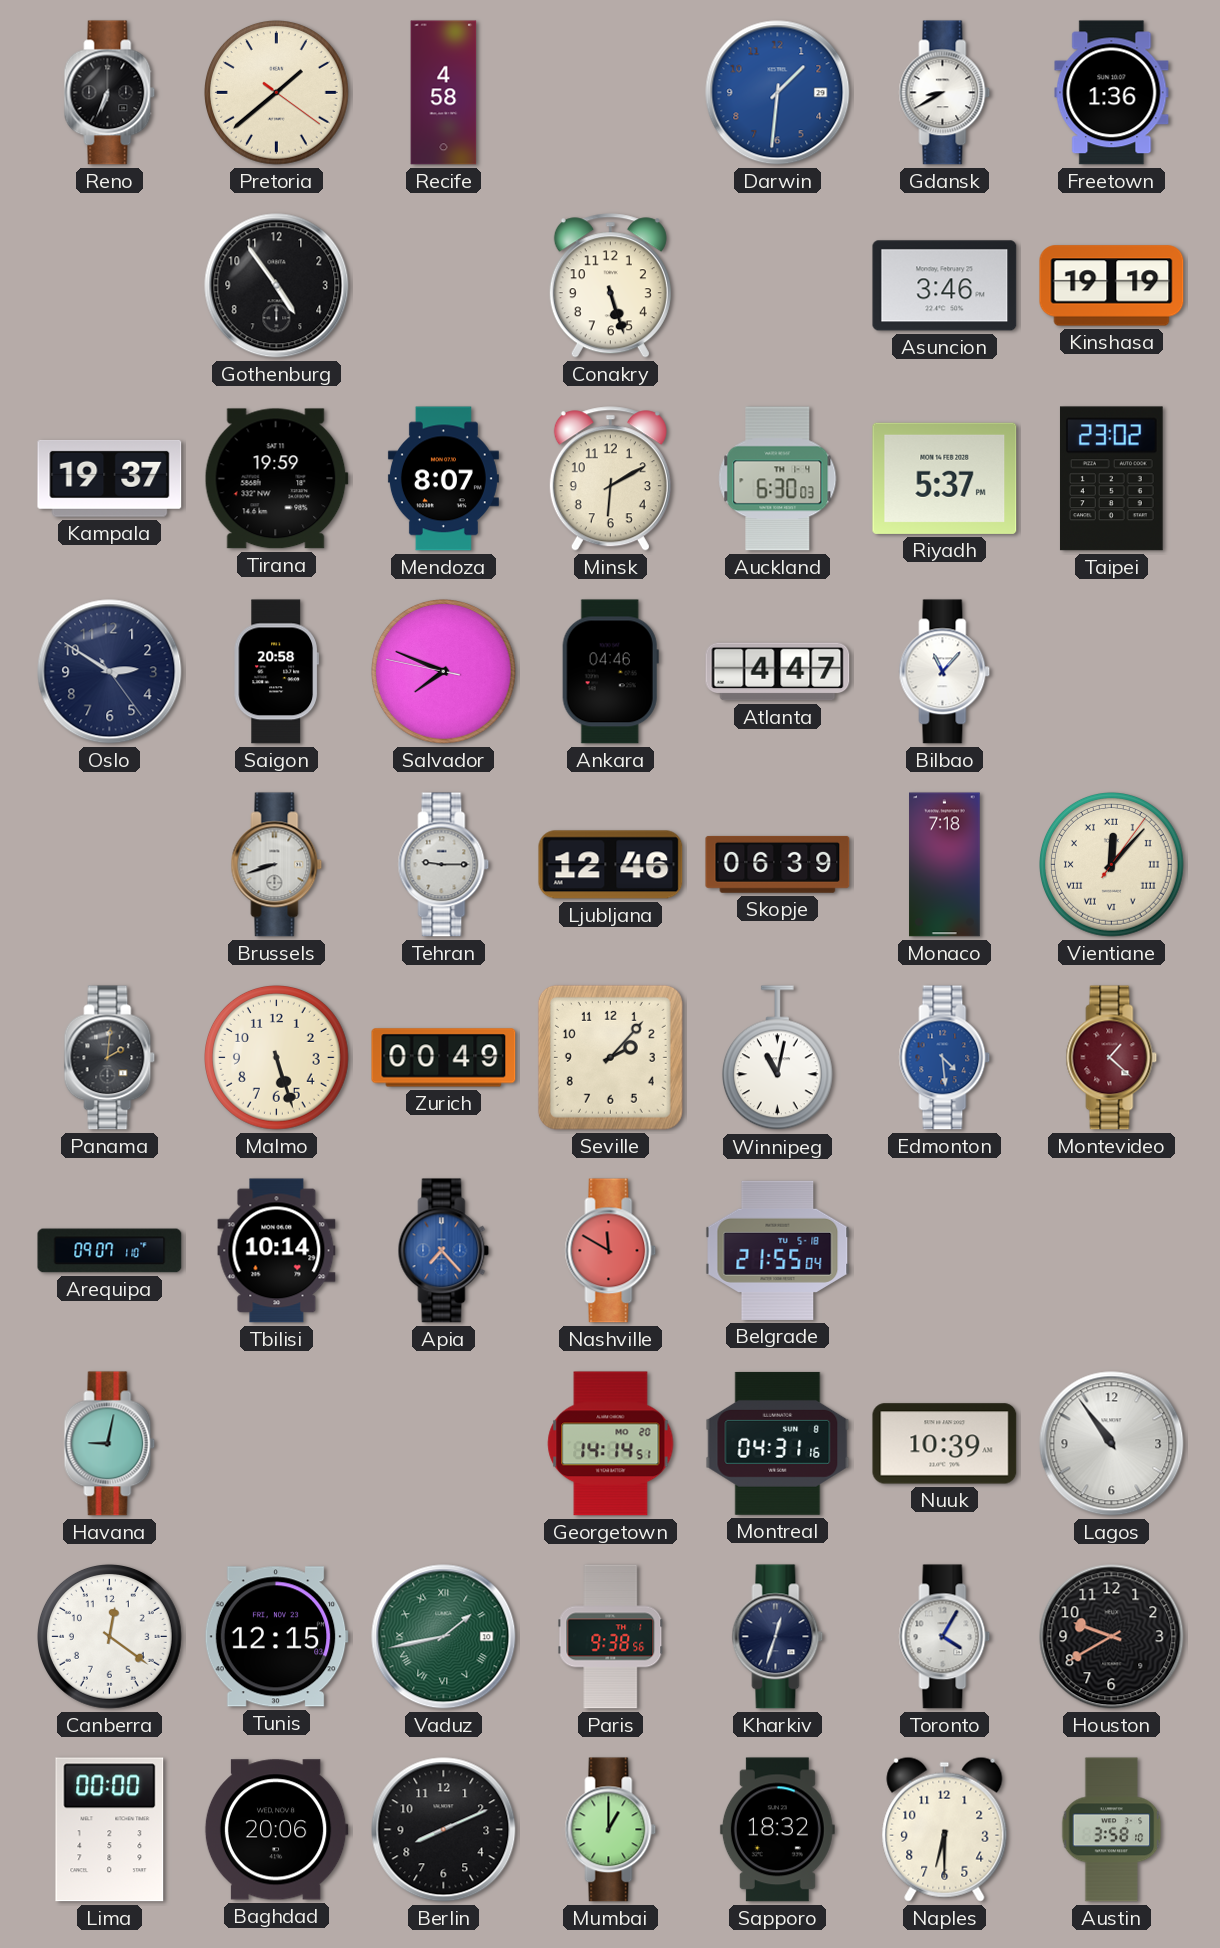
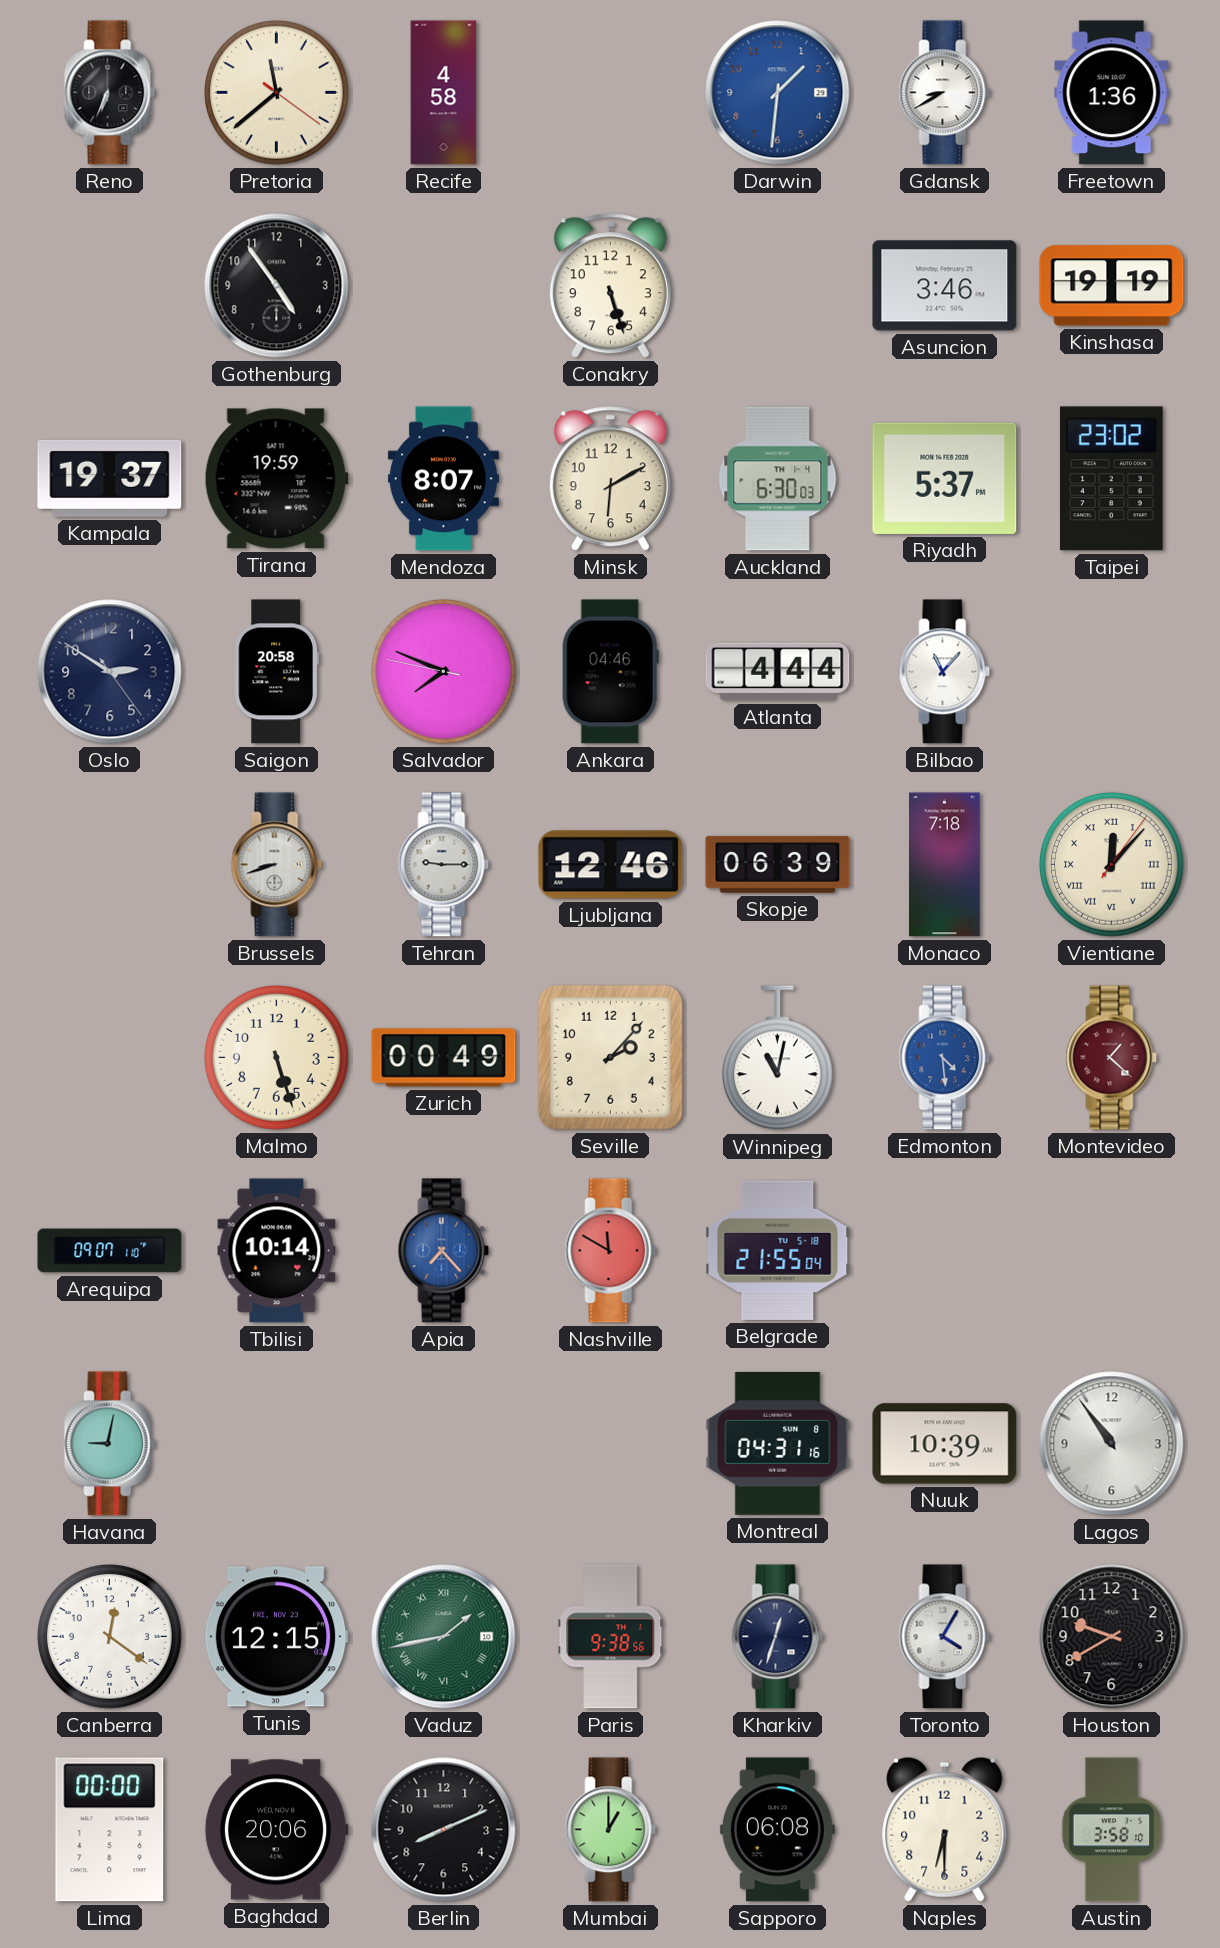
Pretoria: 1:38 -> 11:38 (277, 93)
Atlanta: 4:47 -> 4:44 (778, 672)
Panama: 2:01 -> none (110, 1058)
Georgetown: 14:14 -> none (611, 1444)
Sapporo: 18:32 -> 06:08 (777, 1830)
